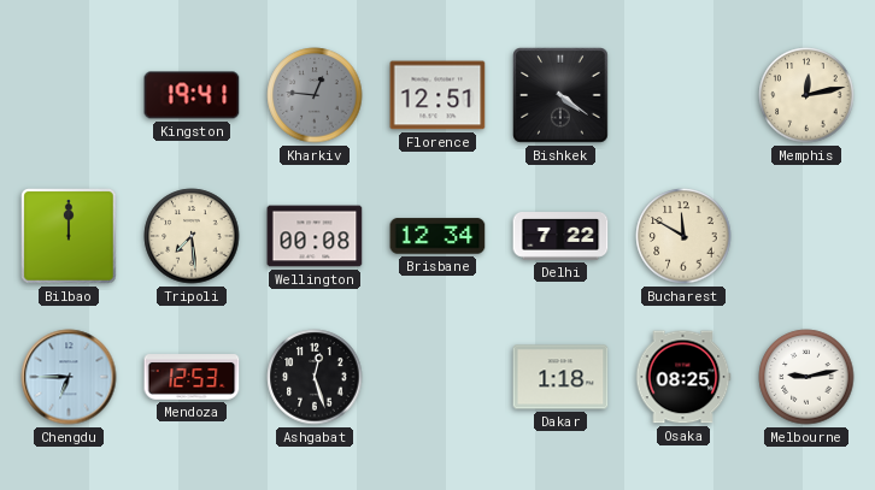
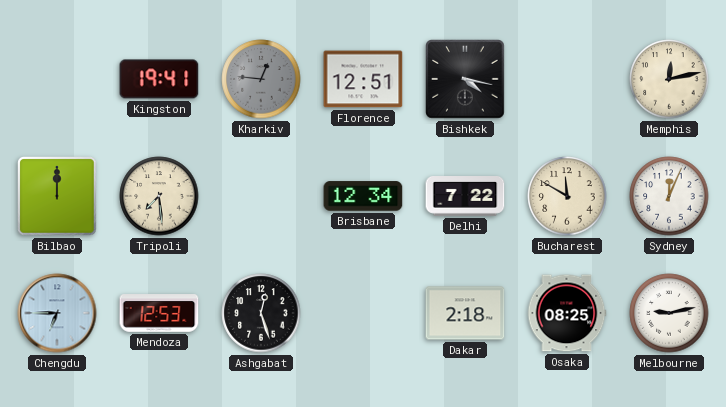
Bishkek: 4:21 -> 4:17 (465, 79)
Wellington: 00:08 -> none (315, 236)
Sydney: none -> 12:04 (669, 196)
Dakar: 1:18 -> 2:18 (465, 313)
